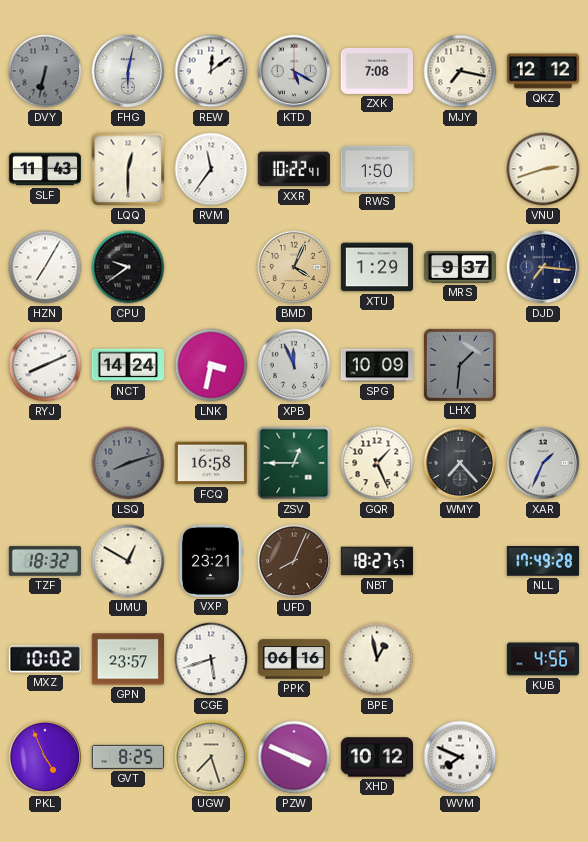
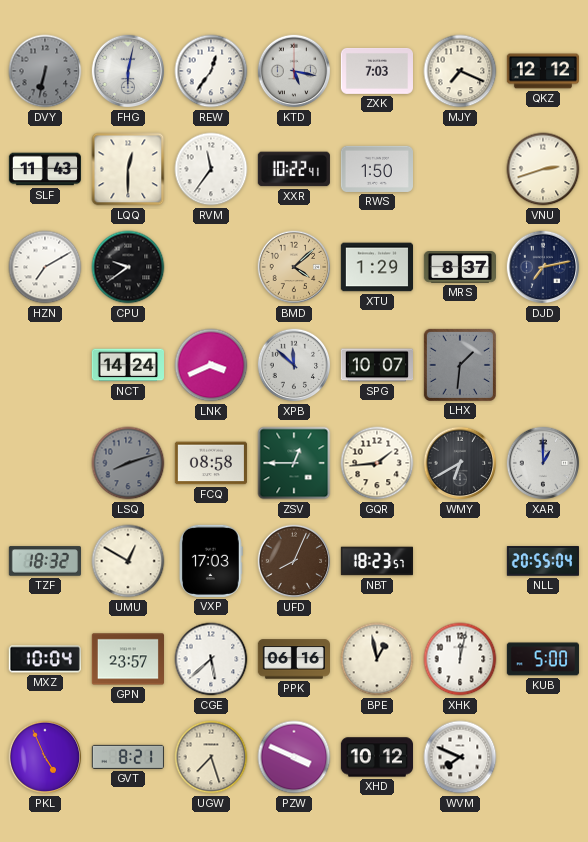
REW: 12:09 -> 12:36 (211, 71)
KTD: 5:20 -> 5:17 (294, 71)
ZXK: 7:08 -> 7:03 (376, 71)
MJY: 7:17 -> 7:19 (460, 71)
HZN: 7:05 -> 7:10 (45, 267)
BMD: 4:04 -> 4:08 (294, 267)
MRS: 9:37 -> 8:37 (459, 268)
DJD: 7:16 -> 7:13 (543, 267)
RYJ: 8:11 -> none (45, 365)
LNK: 3:32 -> 3:41 (211, 365)
XPB: 11:56 -> 11:52 (294, 365)
SPG: 10:09 -> 10:07 (376, 365)
FCQ: 16:58 -> 08:58 (211, 463)
GQR: 1:26 -> 1:44 (377, 463)
WMY: 7:23 -> 6:40 (460, 463)
XAR: 1:34 -> 1:00 (543, 463)
VXP: 23:21 -> 17:03 (211, 561)
NBT: 18:27 -> 18:23 (376, 561)
NLL: 17:49 -> 20:55 (543, 561)
MXZ: 10:02 -> 10:04 (45, 659)
CGE: 5:42 -> 5:38 (211, 659)
XHK: none -> 12:02 (460, 659)
KUB: 4:56 -> 5:00 (543, 659)
GVT: 8:25 -> 8:21 (128, 757)
